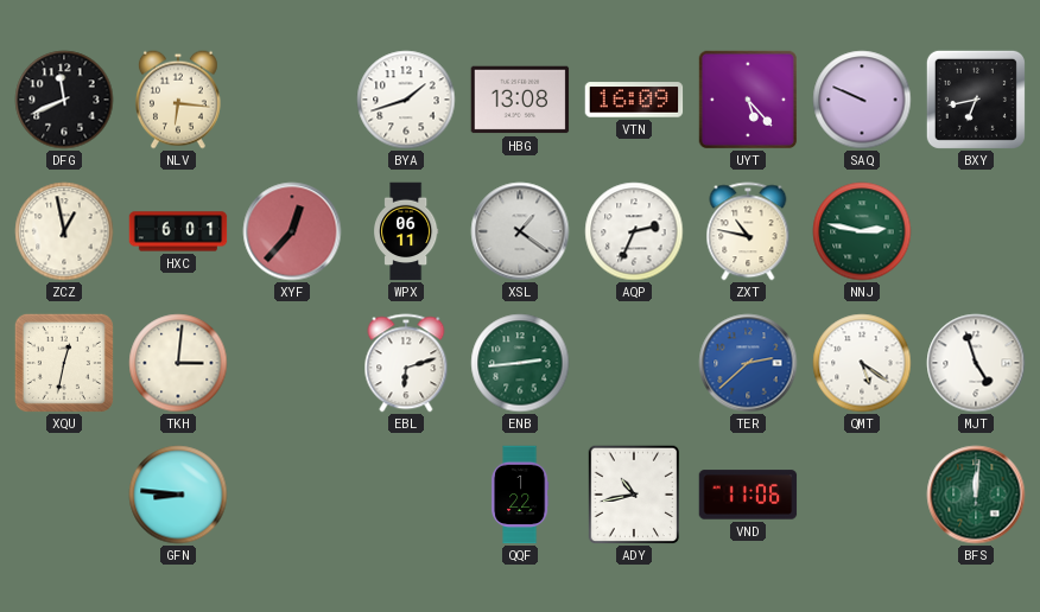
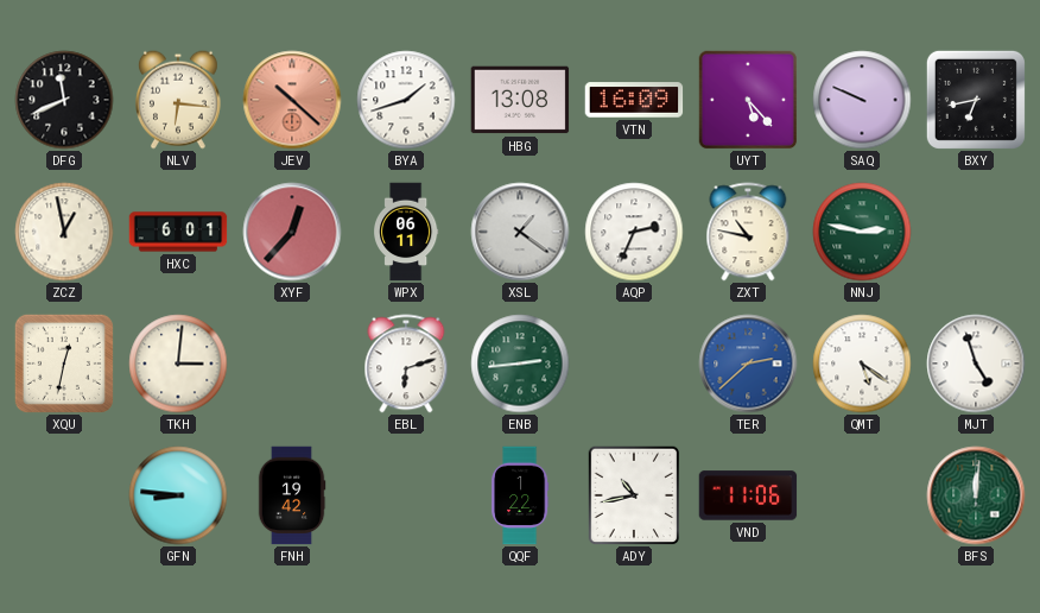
JEV: none -> 10:22 (292, 100)
FNH: none -> 19:42 (292, 495)
